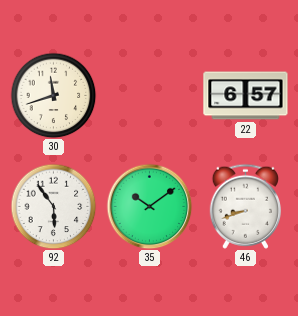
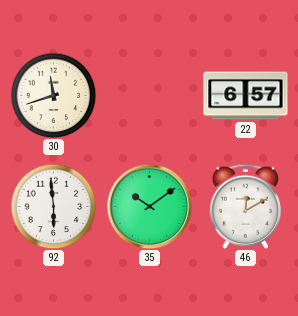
92: 5:54 -> 5:59 (53, 206)
46: 8:42 -> 12:10 (245, 206)
